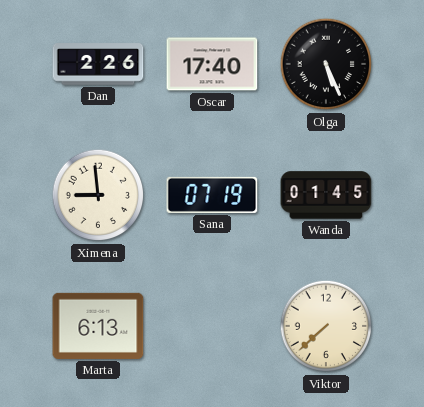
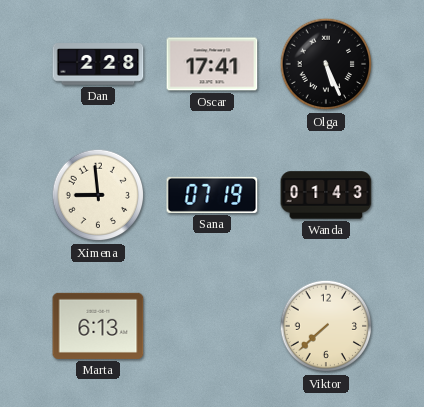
Dan: 2:26 -> 2:28 (98, 64)
Oscar: 17:40 -> 17:41 (212, 64)
Wanda: 01:45 -> 01:43 (326, 195)
